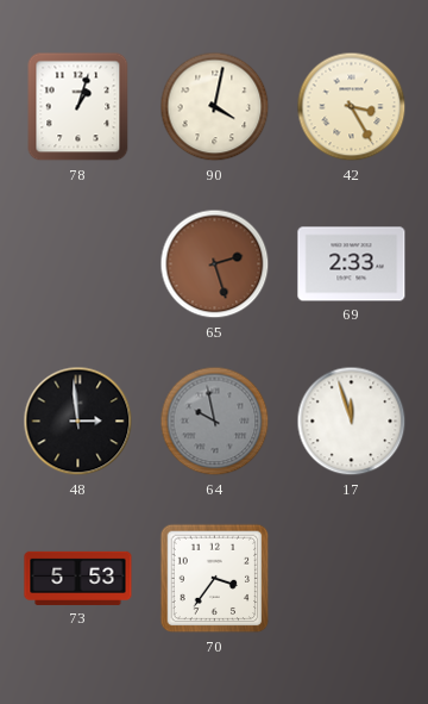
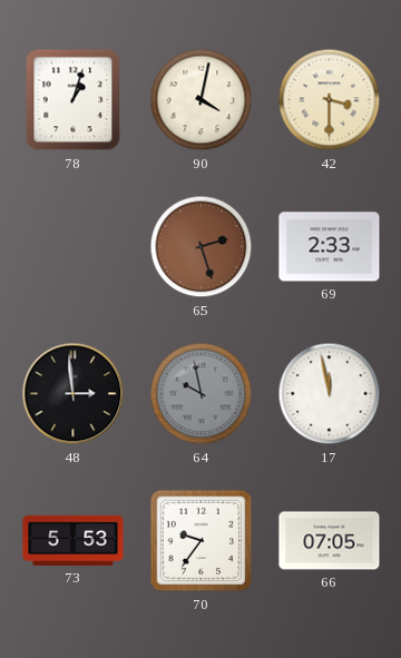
42: 3:25 -> 3:30 (330, 100)
17: 11:57 -> 11:58 (330, 394)
70: 3:36 -> 9:36 (202, 541)
66: none -> 07:05 (330, 541)
